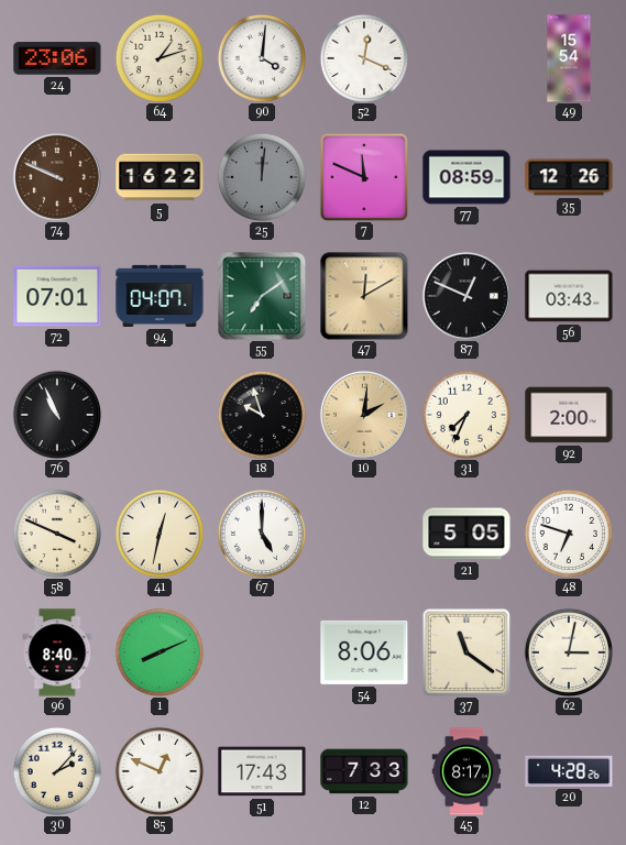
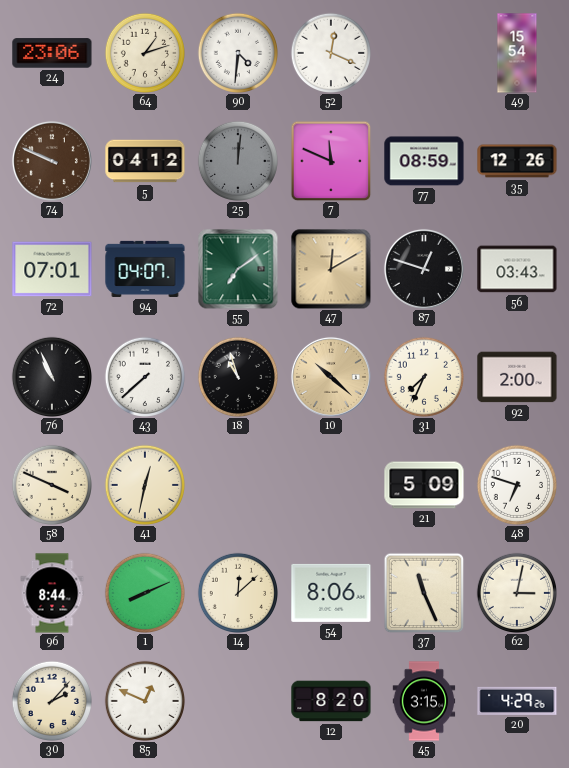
90: 4:01 -> 4:31 (237, 52)
5: 16:22 -> 04:12 (145, 161)
87: 12:49 -> 12:48 (424, 269)
43: none -> 7:38 (144, 376)
18: 9:57 -> 10:57 (237, 376)
10: 2:01 -> 10:22 (331, 377)
67: 5:00 -> none (261, 533)
21: 5:05 -> 5:09 (424, 485)
96: 8:40 -> 8:44 (52, 593)
14: none -> 12:08 (237, 592)
37: 11:21 -> 11:26 (424, 593)
51: 17:43 -> none (262, 771)
12: 7:33 -> 8:20 (331, 701)
45: 8:17 -> 3:15 (424, 701)
20: 4:28 -> 4:29 (517, 701)
